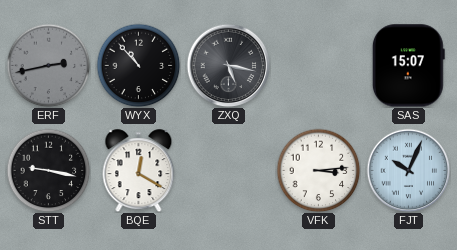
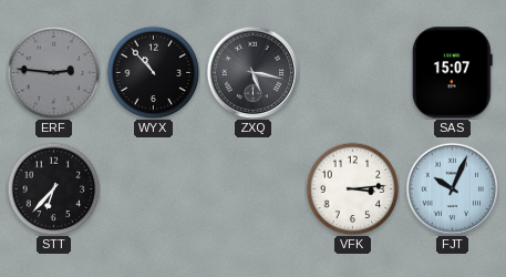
ERF: 2:43 -> 2:46 (53, 72)
STT: 9:17 -> 6:37 (53, 188)
BQE: 12:20 -> none (139, 171)
